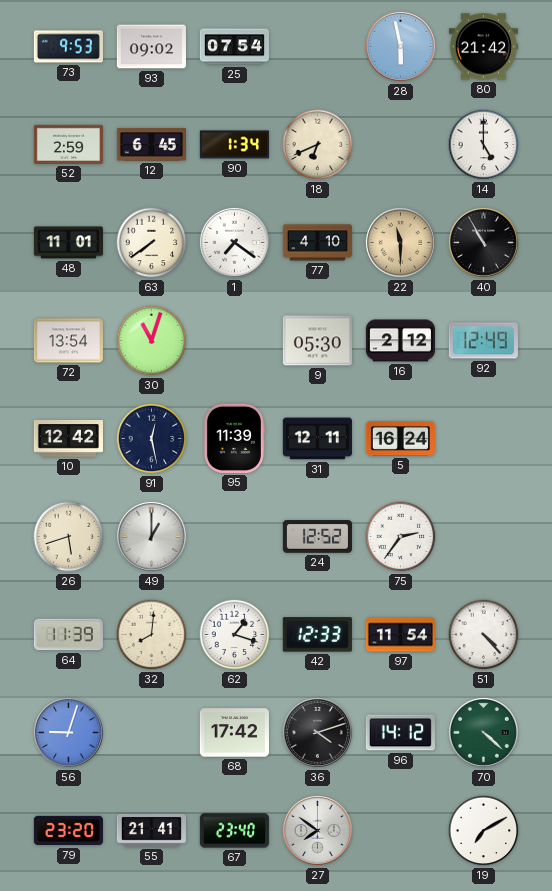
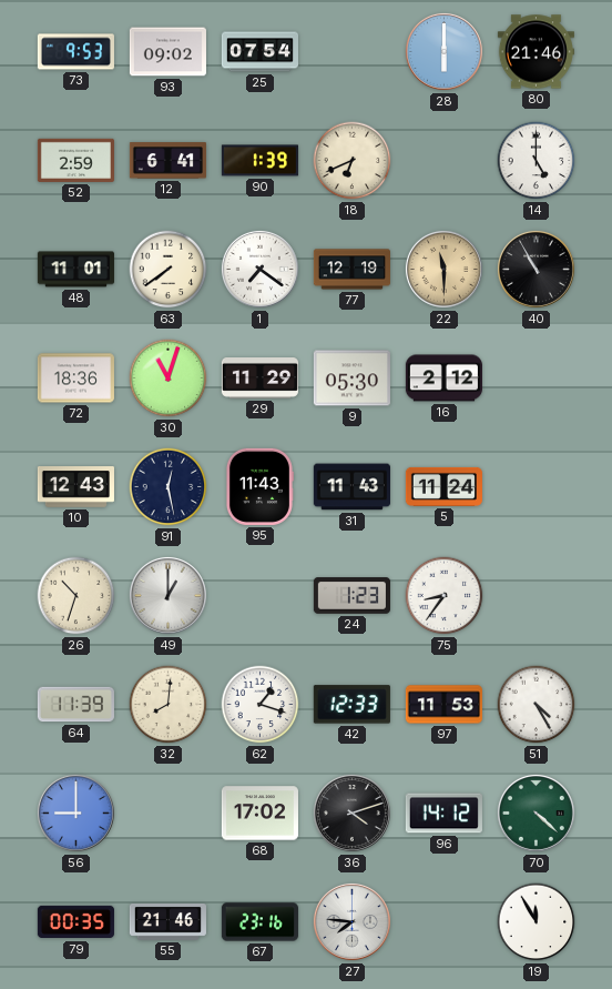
28: 5:58 -> 6:00 (443, 51)
80: 21:42 -> 21:46 (535, 52)
12: 6:45 -> 6:41 (167, 161)
90: 1:34 -> 1:39 (259, 161)
77: 4:10 -> 12:19 (351, 270)
72: 13:54 -> 18:36 (75, 379)
29: none -> 11:29 (259, 379)
92: 12:49 -> none (483, 341)
10: 12:42 -> 12:43 (75, 487)
95: 11:39 -> 11:43 (259, 486)
31: 12:11 -> 11:43 (351, 487)
5: 16:24 -> 11:24 (443, 486)
26: 5:42 -> 10:33 (76, 596)
24: 12:52 -> 1:23 (351, 596)
75: 2:36 -> 8:36 (445, 596)
97: 11:54 -> 11:53 (443, 705)
51: 4:23 -> 4:25 (537, 705)
56: 9:03 -> 9:00 (75, 813)
68: 17:42 -> 17:02 (259, 814)
79: 23:20 -> 00:35 (75, 922)
55: 21:41 -> 21:46 (167, 921)
67: 23:40 -> 23:16 (259, 922)
27: 7:51 -> 7:46 (351, 921)
19: 7:10 -> 11:55 (537, 922)
